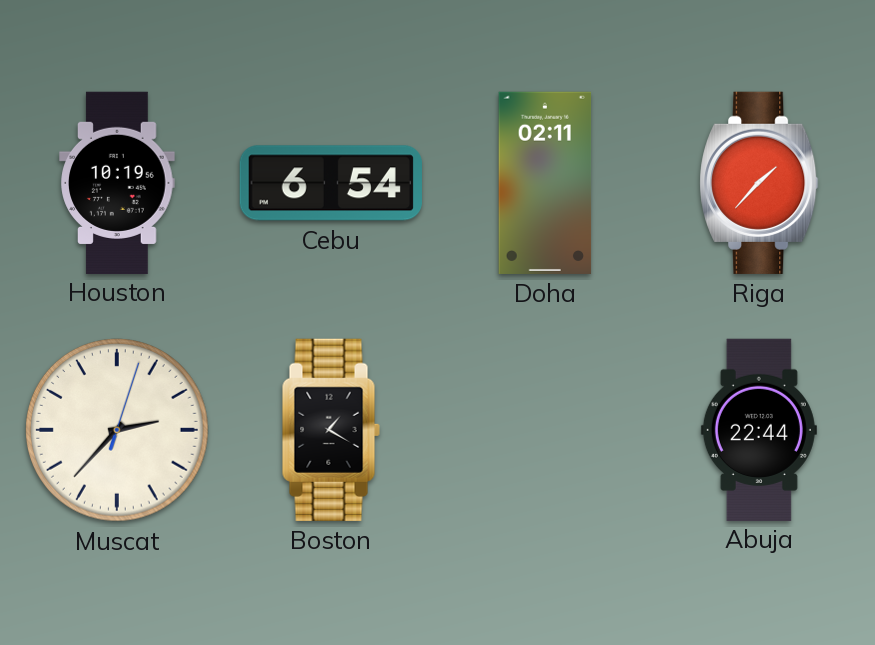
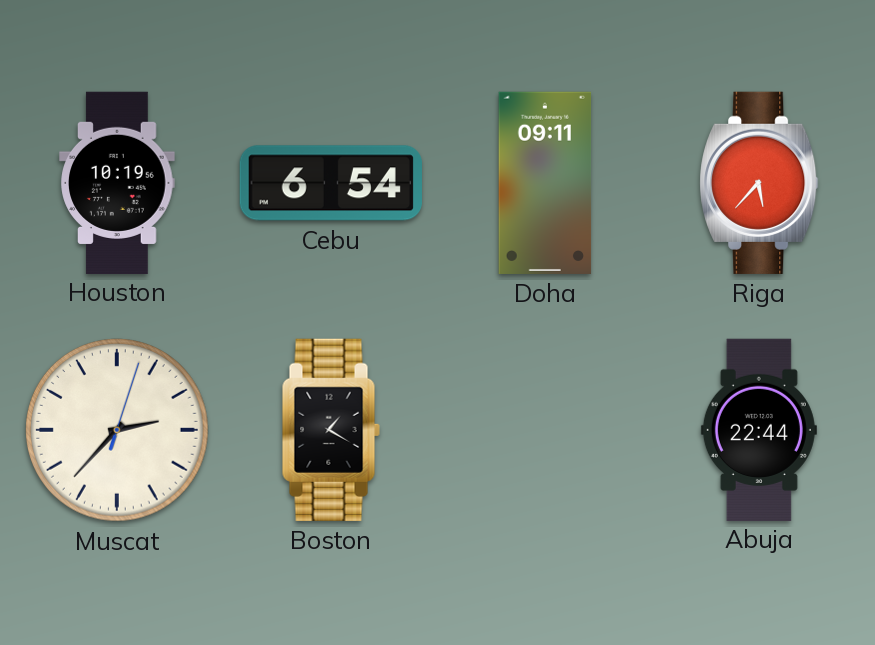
Doha: 02:11 -> 09:11 (545, 183)
Riga: 1:37 -> 5:37 (759, 183)
